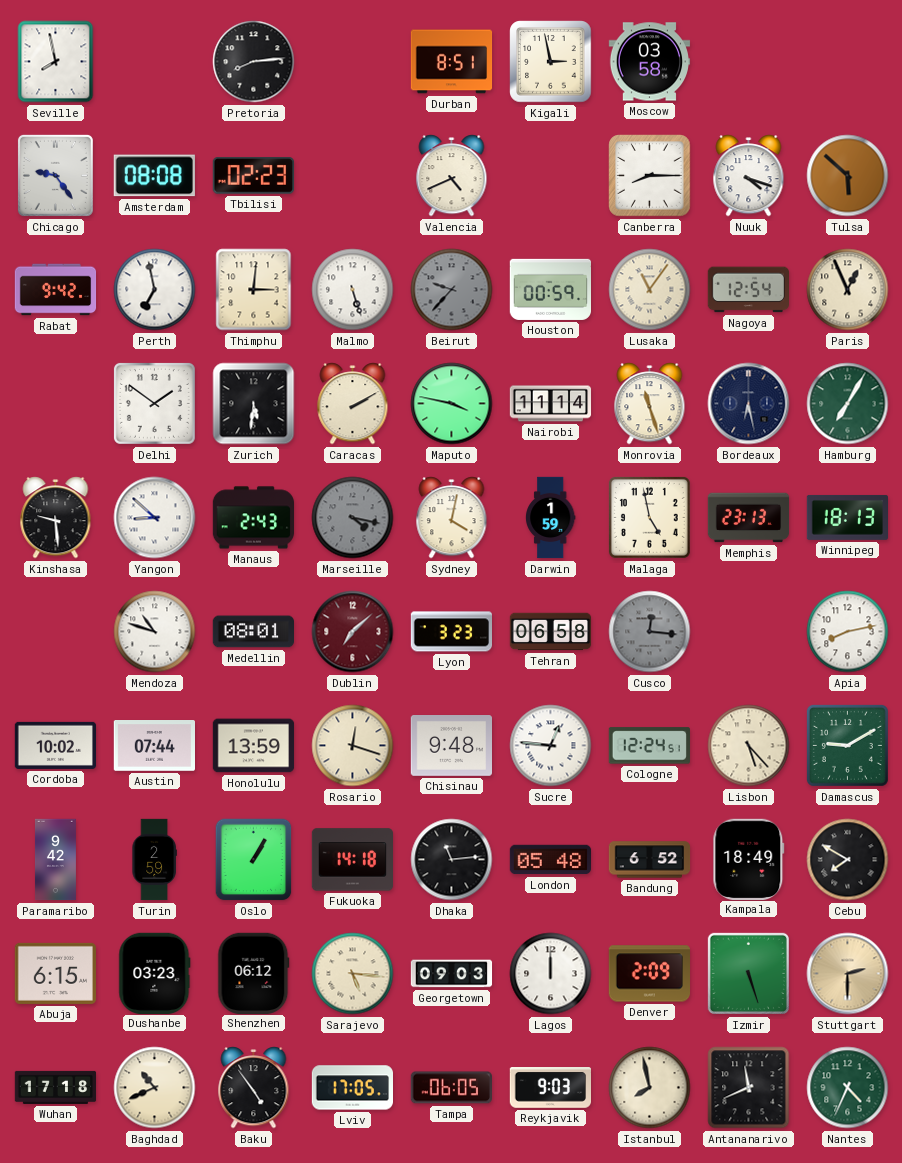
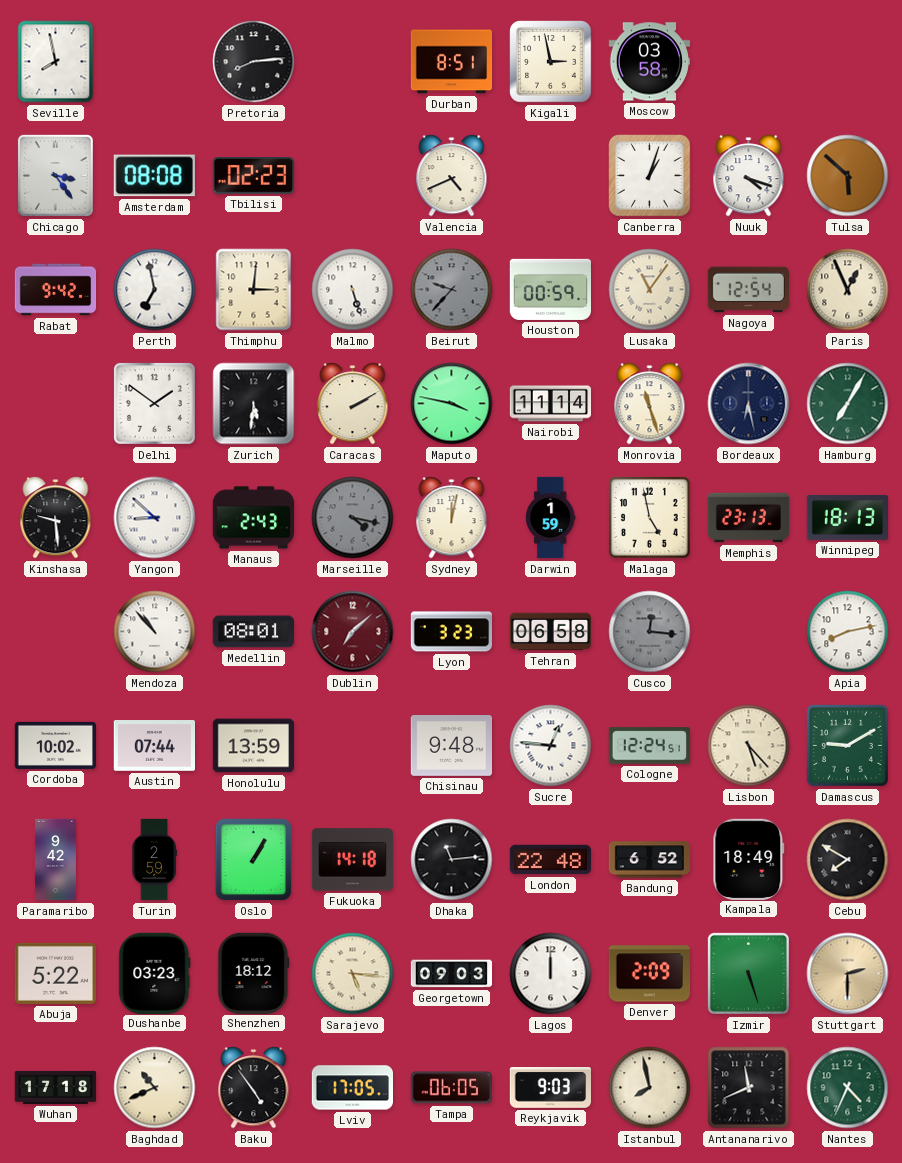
Chicago: 9:24 -> 3:24 (55, 175)
Canberra: 8:15 -> 1:03 (650, 176)
Sydney: 4:02 -> 12:02 (452, 518)
Mendoza: 10:48 -> 10:53 (155, 632)
Rosario: 12:18 -> none (353, 746)
London: 05:48 -> 22:48 (551, 860)
Abuja: 6:15 -> 5:22 (55, 973)
Shenzhen: 06:12 -> 18:12 (254, 973)
